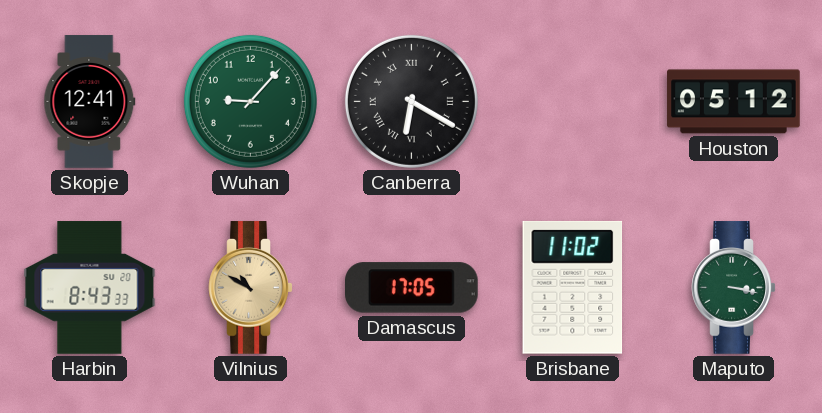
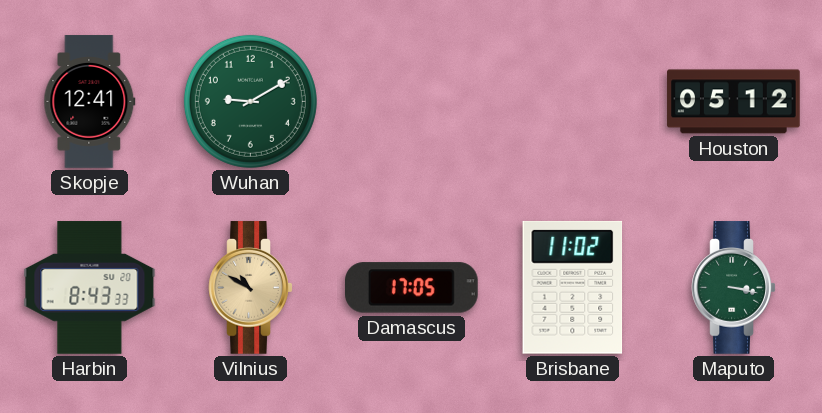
Wuhan: 9:07 -> 9:10 (250, 101)
Canberra: 6:20 -> none (411, 101)
